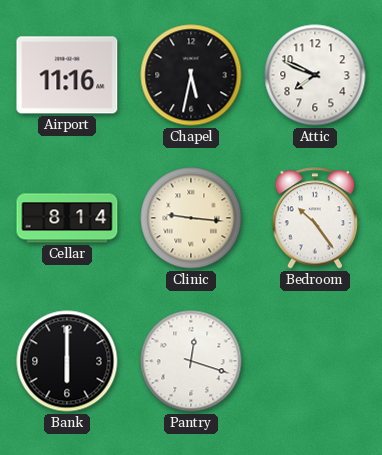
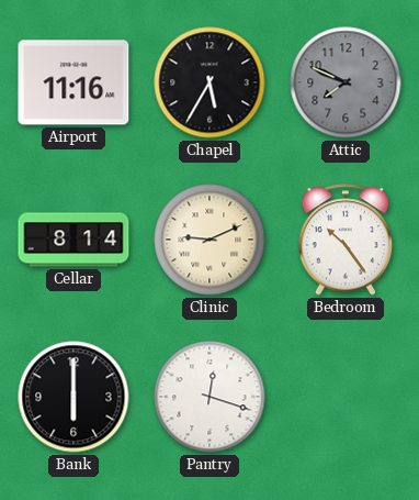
Chapel: 5:32 -> 5:35 (209, 82)
Attic dial: white -> grey (346, 82)
Clinic: 9:16 -> 9:11 (209, 240)
